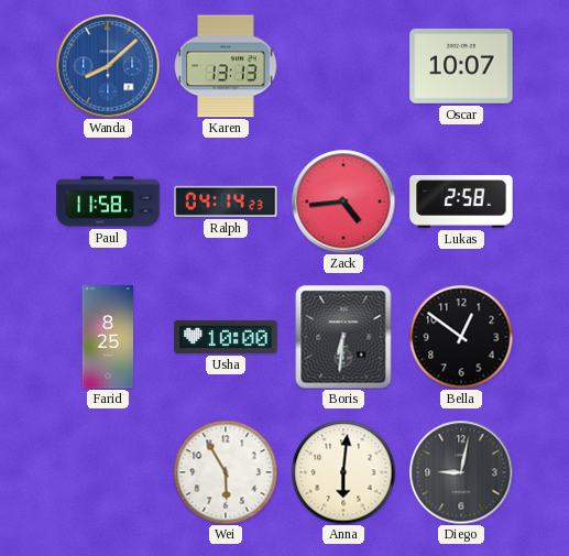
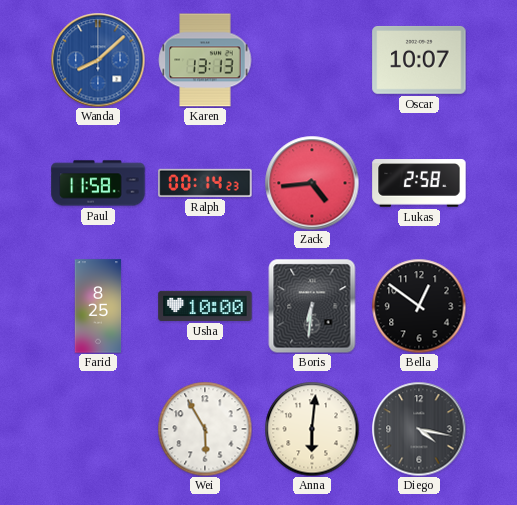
Ralph: 04:14 -> 00:14 (205, 183)
Diego: 9:02 -> 4:17 (419, 429)
